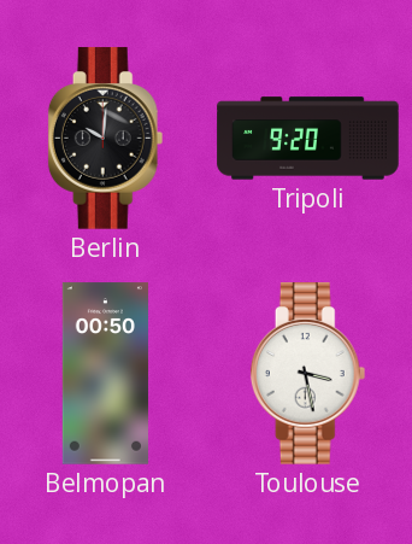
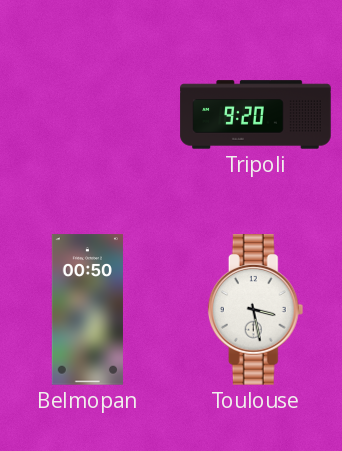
Berlin: 10:01 -> none (106, 139)
